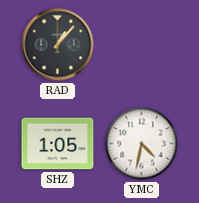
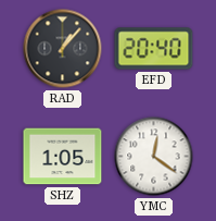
EFD: none -> 20:40 (154, 49)
YMC: 4:32 -> 12:21 (154, 157)
